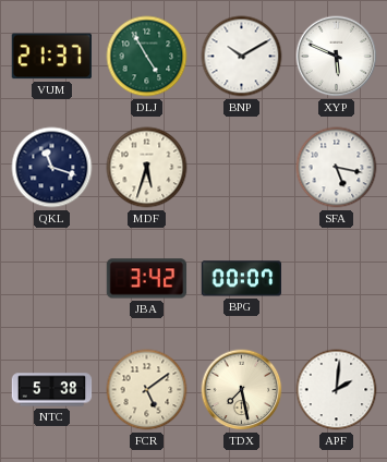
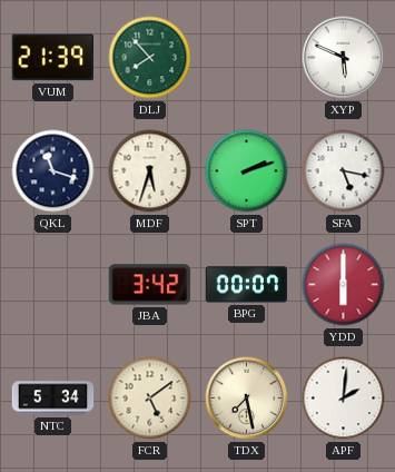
VUM: 21:37 -> 21:39 (52, 58)
DLJ: 4:55 -> 7:53 (150, 58)
BNP: 10:10 -> none (242, 57)
SPT: none -> 2:12 (247, 171)
YDD: none -> 6:00 (344, 285)
NTC: 5:38 -> 5:34 (53, 399)
